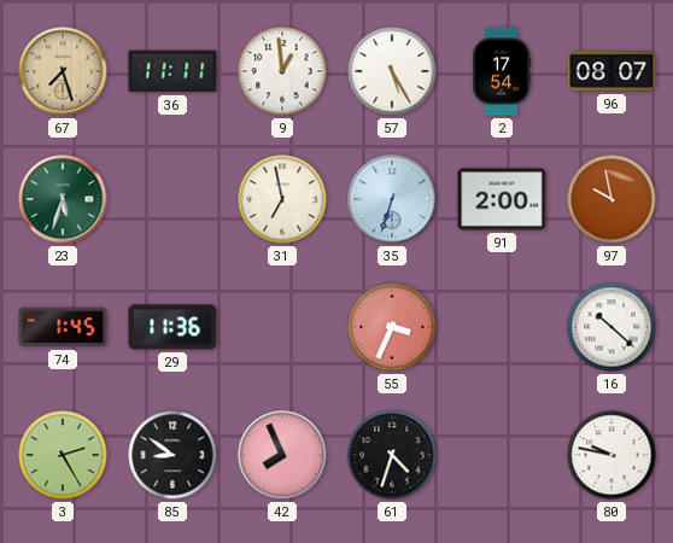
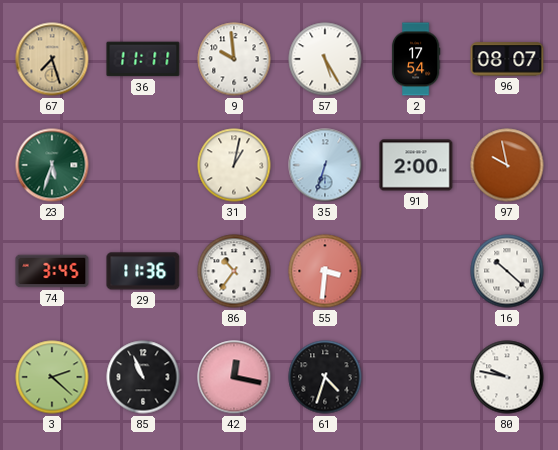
9: 12:59 -> 9:59 (234, 59)
31: 6:58 -> 1:02 (234, 165)
74: 1:45 -> 3:45 (52, 271)
86: none -> 10:36 (234, 271)
55: 3:34 -> 3:31 (325, 271)
3: 2:25 -> 2:22 (52, 377)
85: 8:51 -> 10:56 (143, 377)
42: 7:56 -> 12:17 (234, 377)
